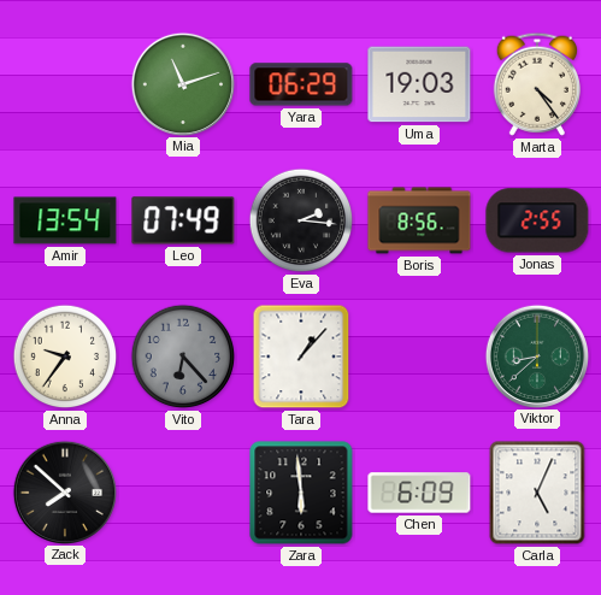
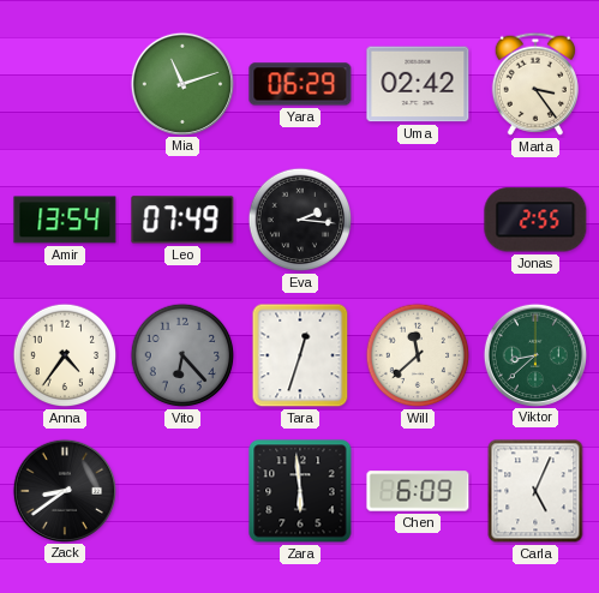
Uma: 19:03 -> 02:42 (418, 84)
Marta: 4:24 -> 3:24 (535, 84)
Boris: 8:56 -> none (419, 220)
Anna: 9:36 -> 4:36 (65, 355)
Tara: 1:07 -> 12:33 (300, 355)
Will: none -> 11:38 (418, 355)
Zack: 7:52 -> 8:39 (64, 490)
